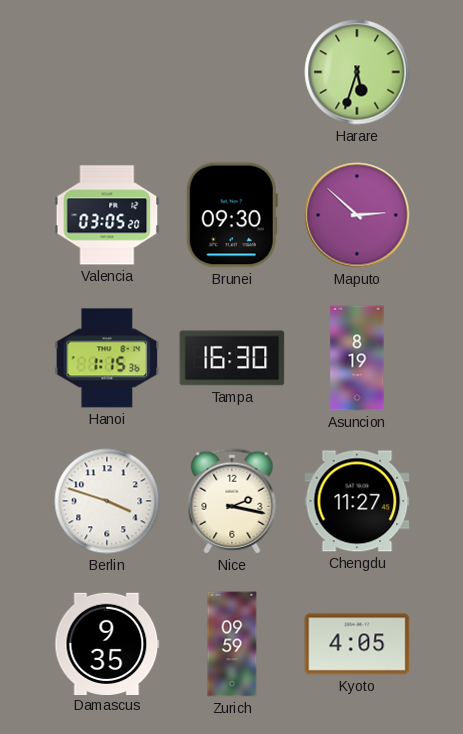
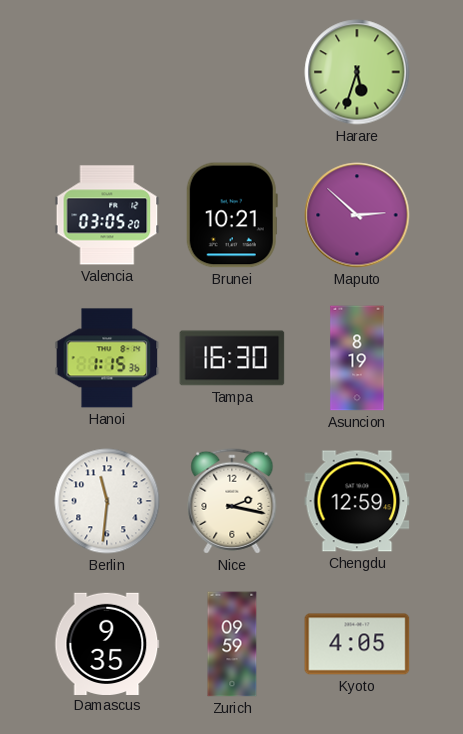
Brunei: 09:30 -> 10:21 (232, 215)
Berlin: 3:48 -> 11:31 (107, 501)
Chengdu: 11:27 -> 12:59 (357, 501)
